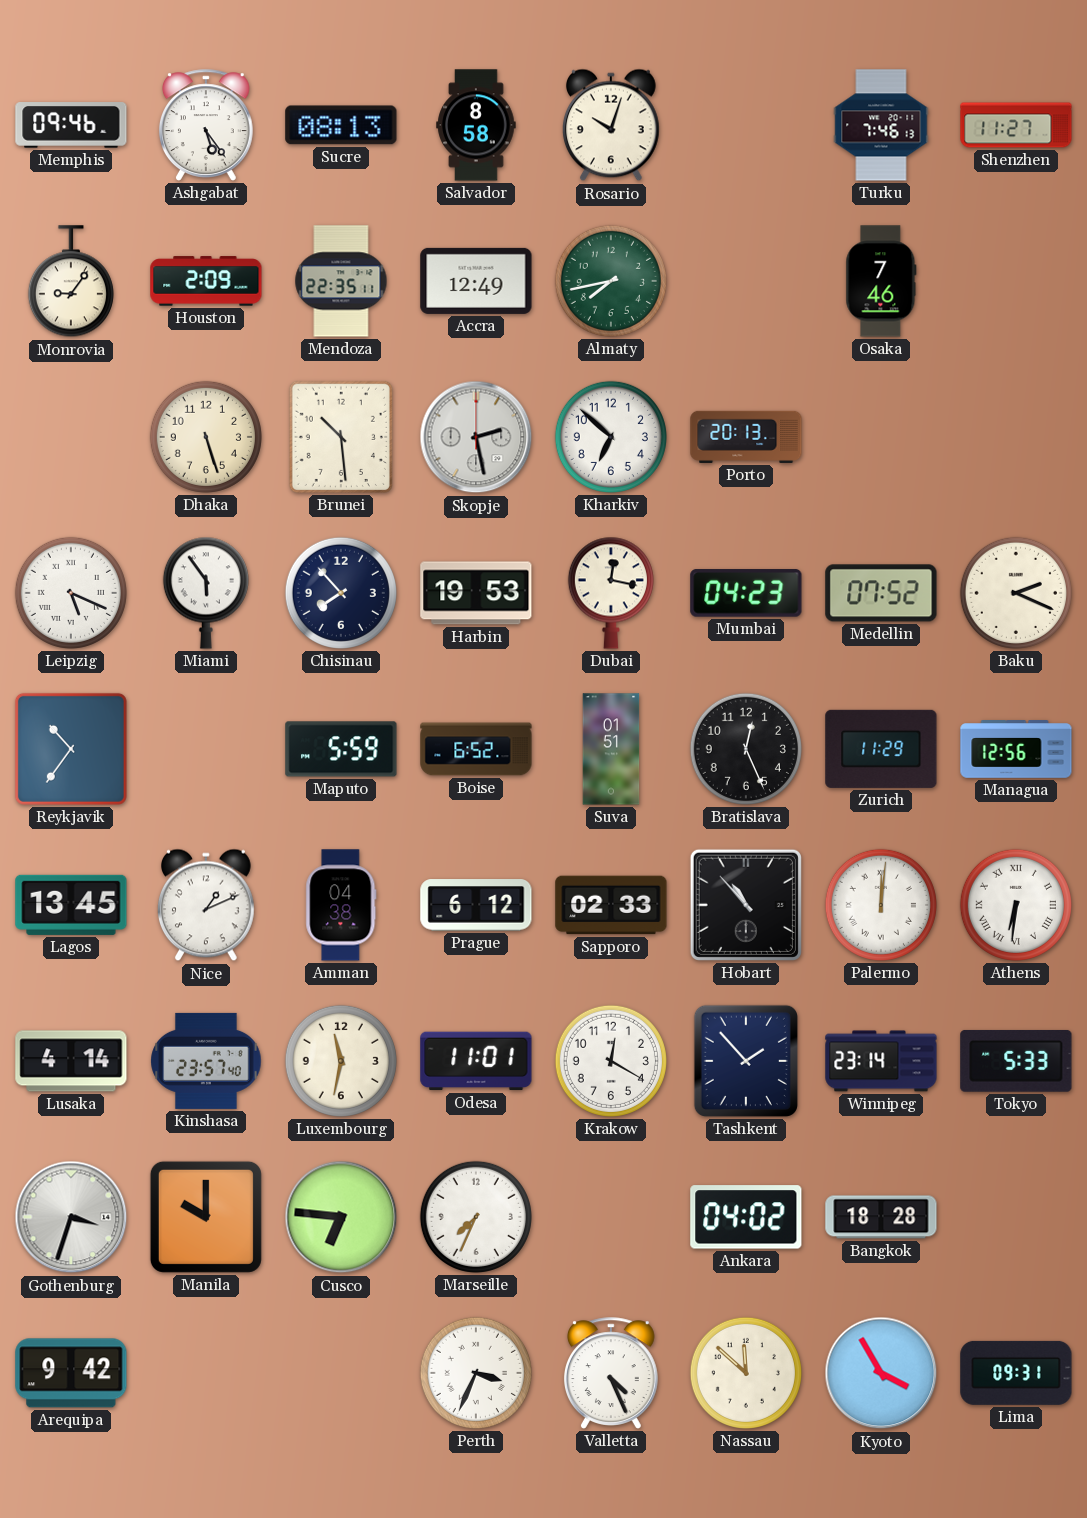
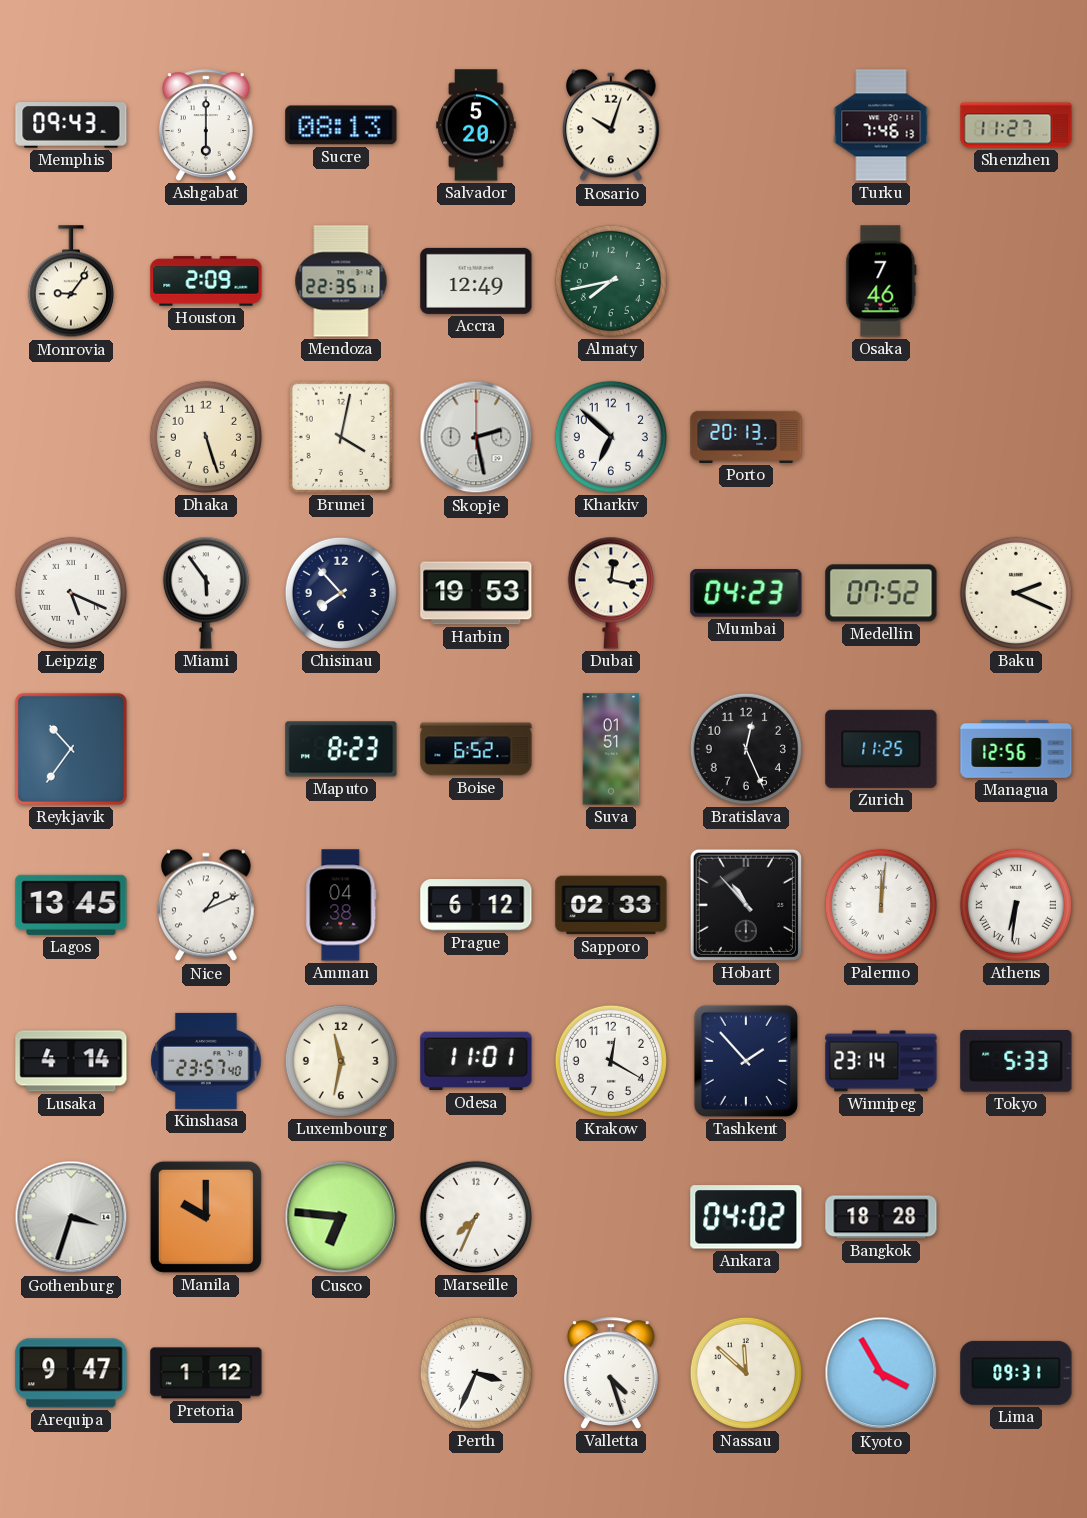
Memphis: 09:46 -> 09:43 (71, 125)
Ashgabat: 5:24 -> 6:00 (206, 125)
Salvador: 8:58 -> 5:20 (476, 125)
Brunei: 10:29 -> 4:02 (341, 437)
Maputo: 5:59 -> 8:23 (341, 749)
Zurich: 11:29 -> 11:25 (881, 749)
Arequipa: 9:42 -> 9:47 (71, 1373)
Pretoria: none -> 1:12 (206, 1373)
Valletta: 4:26 -> 4:27 (611, 1373)
